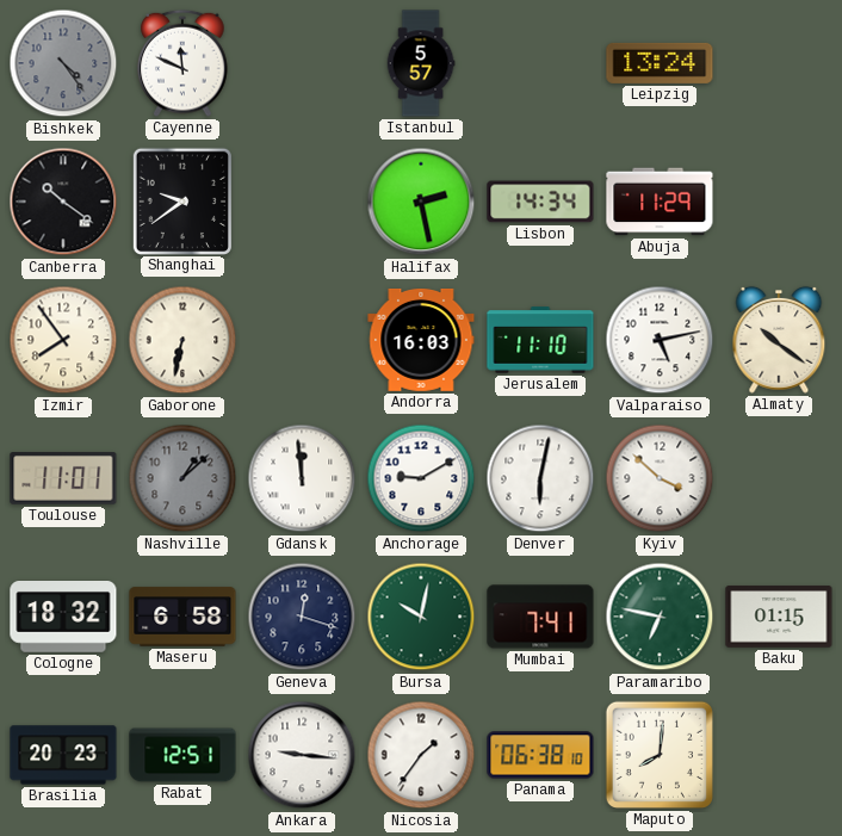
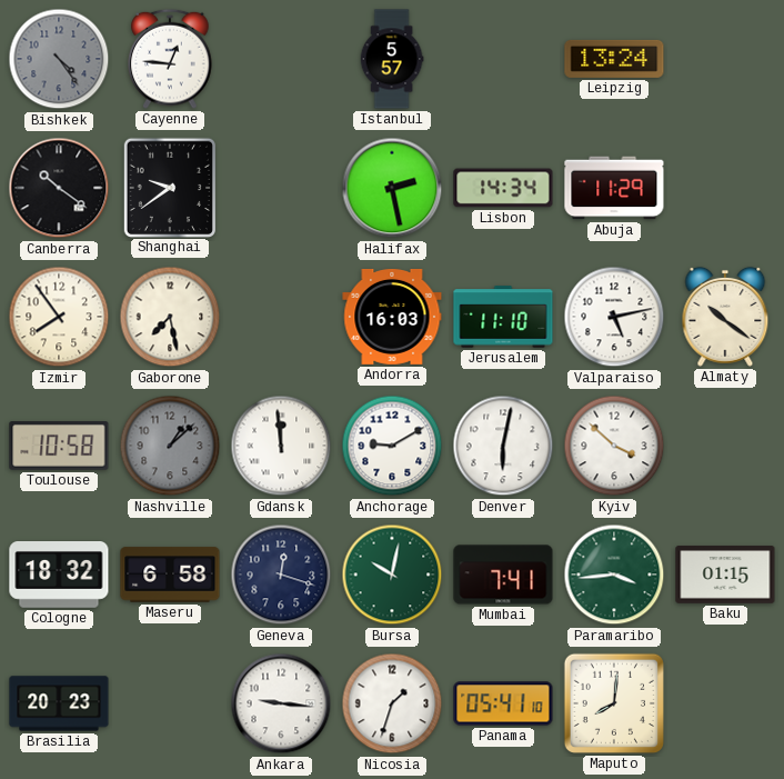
Cayenne: 11:49 -> 12:46 (170, 59)
Gaborone: 6:32 -> 7:28 (170, 317)
Toulouse: 11:01 -> 10:58 (59, 447)
Paramaribo: 6:47 -> 3:44 (614, 575)
Rabat: 12:51 -> none (182, 755)
Nicosia: 1:36 -> 1:33 (392, 703)
Panama: 06:38 -> 05:41 (503, 703)
